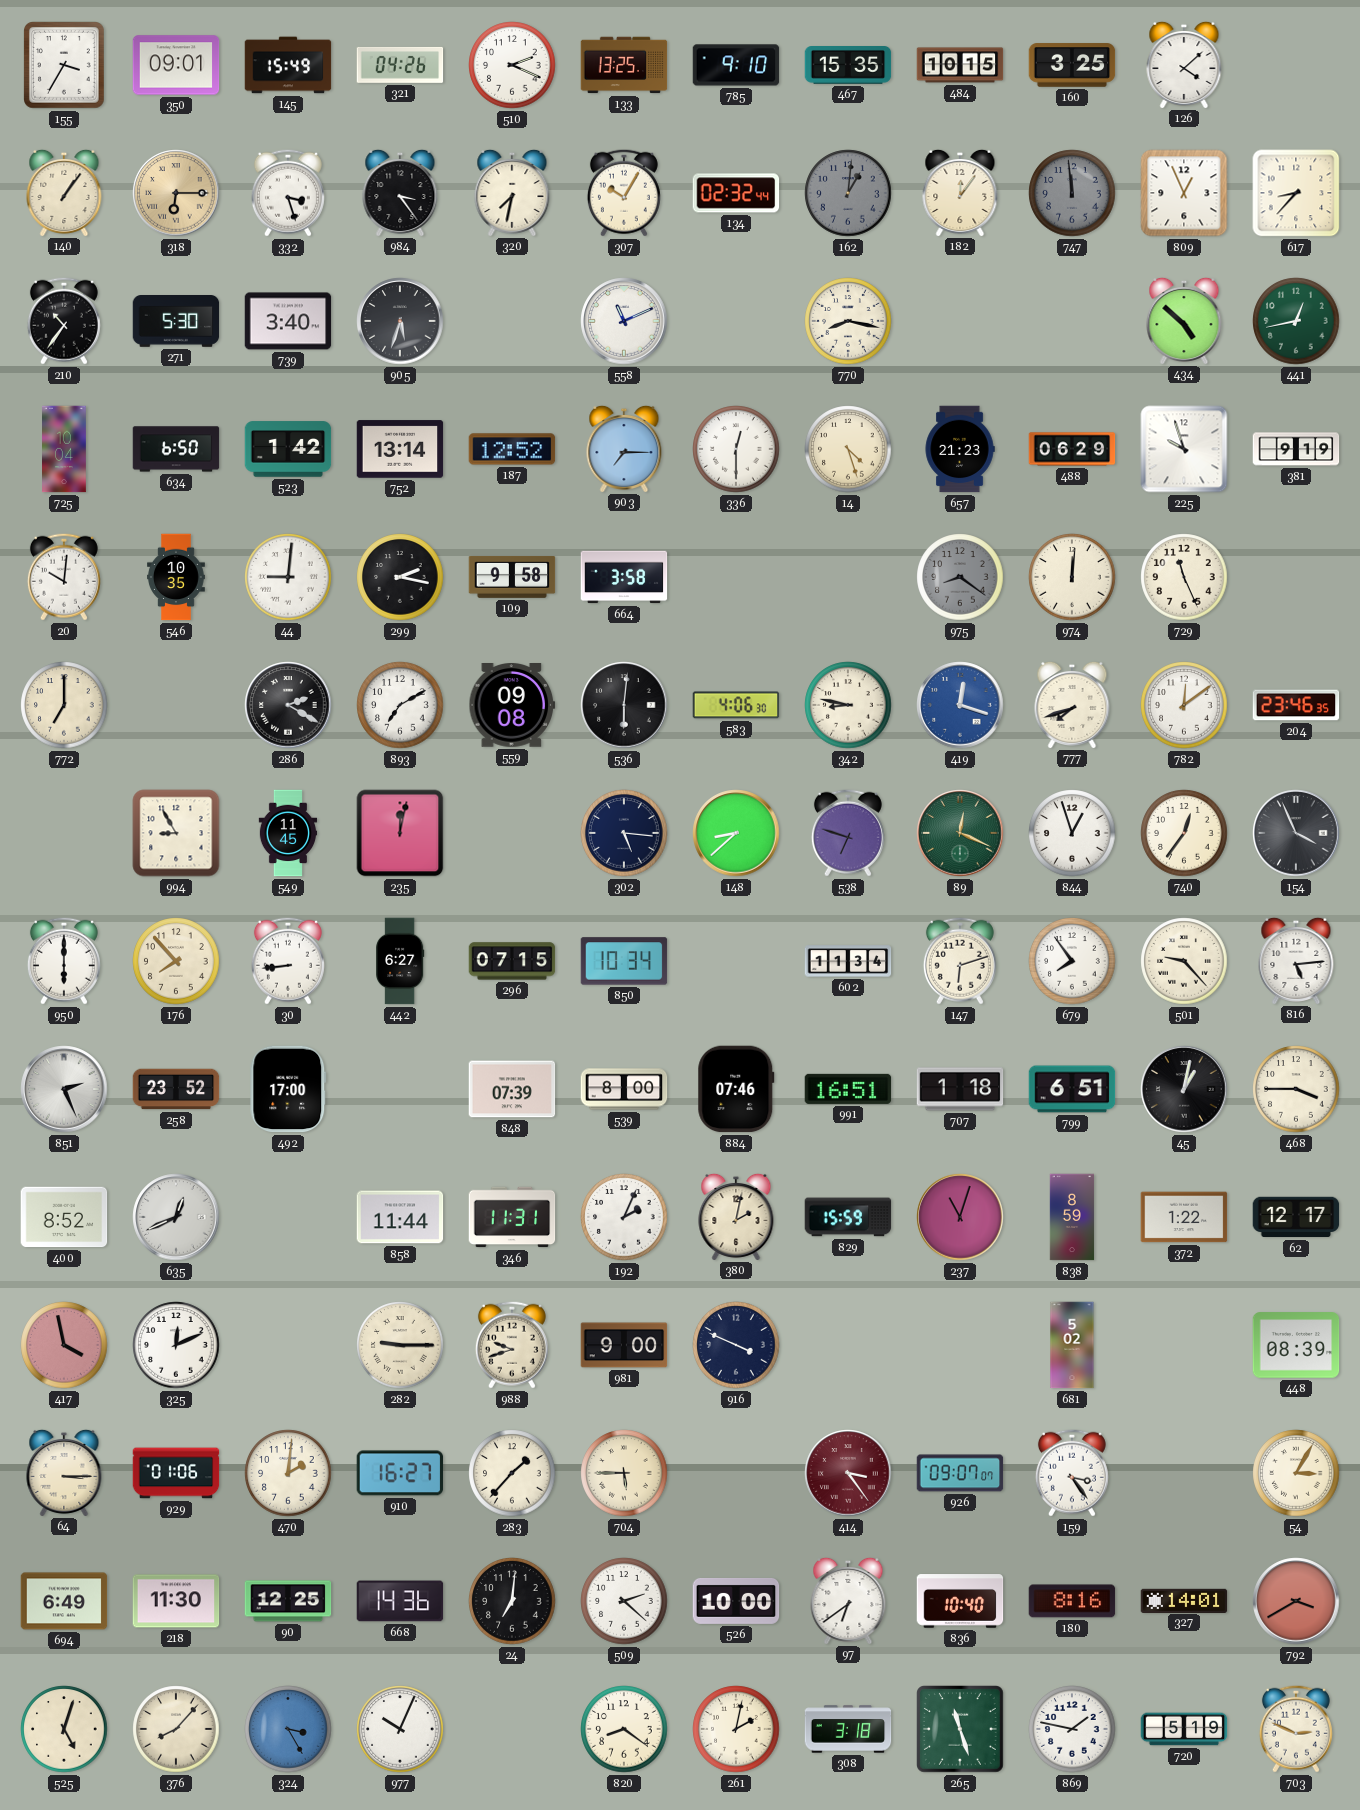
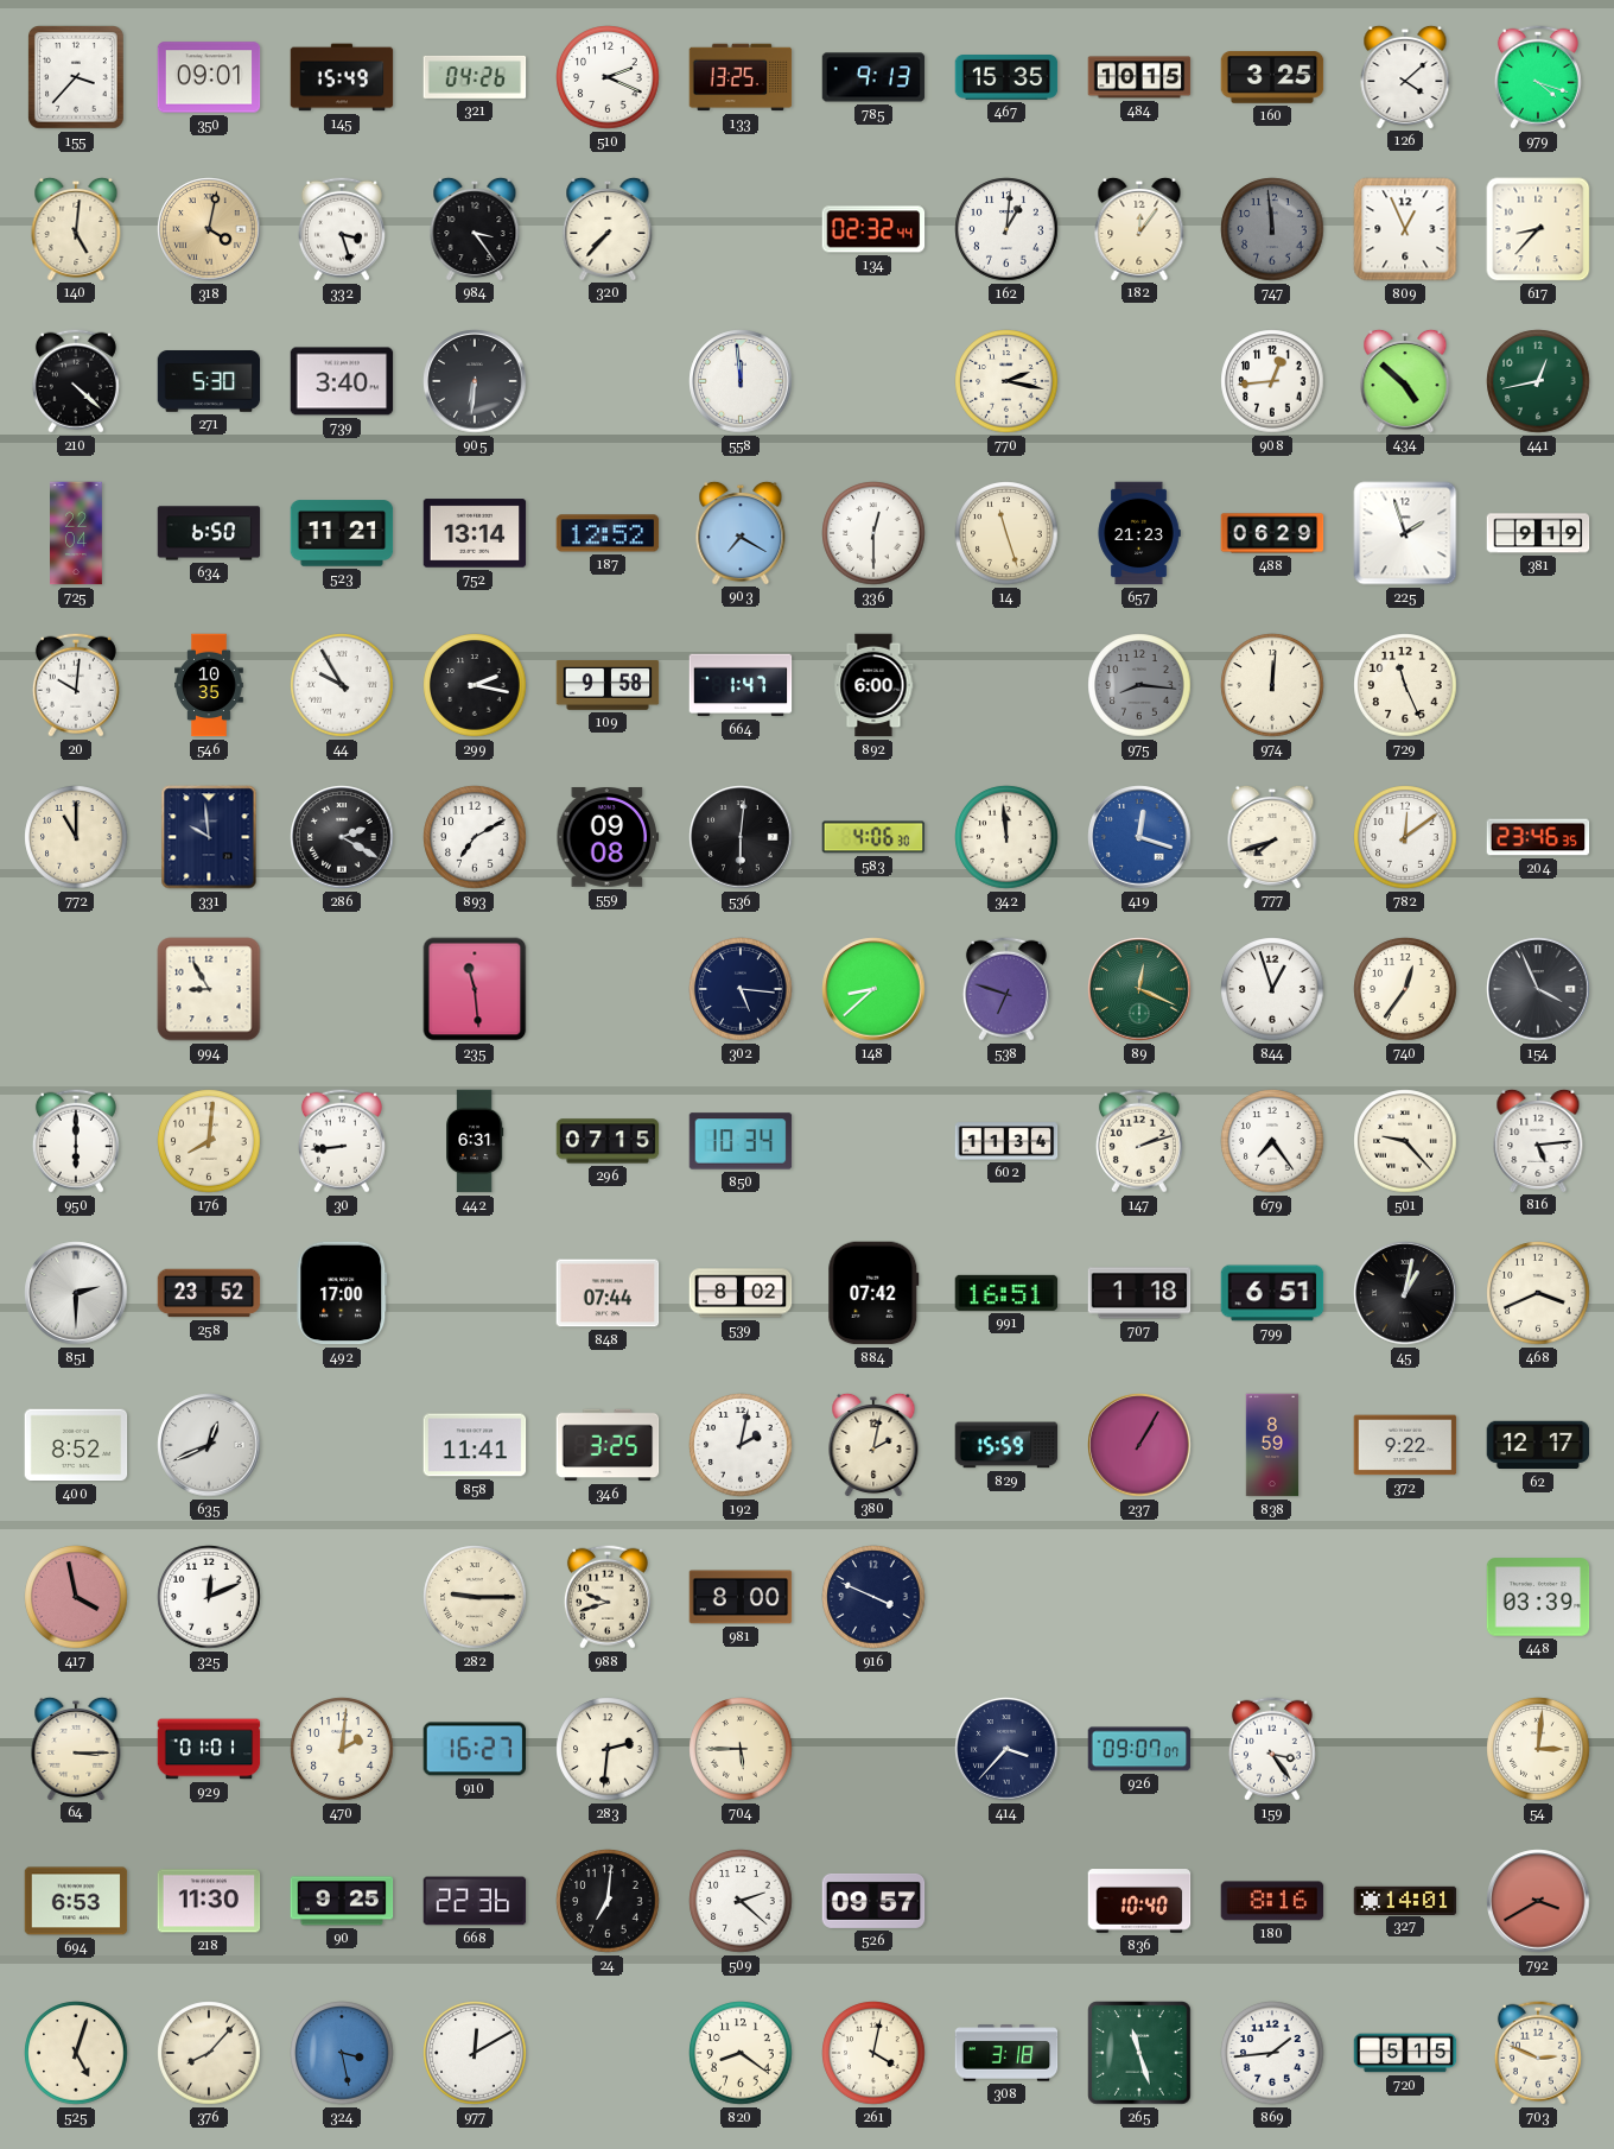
155: 3:35 -> 3:37 (77, 78)
785: 9:10 -> 9:13 (873, 77)
979: none -> 4:18 (1538, 77)
140: 1:06 -> 5:01 (76, 228)
318: 6:15 -> 4:02 (209, 229)
320: 7:32 -> 7:37 (608, 228)
307: 10:05 -> none (624, 193)
162 dial: grey -> white (1006, 229)
210: 10:36 -> 4:22 (76, 381)
905: 5:33 -> 6:31 (475, 381)
558: 11:11 -> 11:59 (741, 381)
770: 8:17 -> 2:17 (1006, 381)
908: none -> 12:44 (1272, 381)
725: 10:04 -> 22:04 (76, 533)
523: 1:42 -> 11:21 (342, 533)
903: 7:15 -> 7:20 (741, 532)
14: 4:27 -> 11:27 (1006, 533)
225: 9:57 -> 1:57 (1405, 533)
44: 9:01 -> 9:55 (342, 685)
664: 3:58 -> 1:47 (741, 685)
892: none -> 6:00 (873, 685)
975: 8:21 -> 8:16 (1139, 685)
772: 7:00 -> 11:00 (76, 837)
331: none -> 9:59 (209, 837)
342: 8:47 -> 11:59 (1006, 837)
549: 11:45 -> none (288, 833)
235: 12:02 -> 11:29 (475, 989)
176: 7:53 -> 8:01 (209, 1141)
442: 6:27 -> 6:31 (475, 1141)
147: 6:12 -> 2:12 (1139, 1141)
679: 7:54 -> 7:24 (1272, 1141)
851: 2:26 -> 2:30 (76, 1293)
848: 07:39 -> 07:44 (608, 1293)
539: 8:00 -> 8:02 (741, 1293)
884: 07:46 -> 07:42 (873, 1293)
468: 3:45 -> 3:41 (1538, 1293)
858: 11:44 -> 11:41 (475, 1445)
346: 11:31 -> 3:25 (608, 1445)
192: 2:04 -> 2:02 (741, 1445)
237: 11:03 -> 1:05 (1139, 1445)
372: 1:22 -> 9:22 (1405, 1445)
981: 9:00 -> 8:00 (741, 1597)
681: 5:02 -> none (1072, 1345)
448: 08:39 -> 03:39 (1538, 1597)
929: 01:06 -> 01:01 (209, 1749)
283: 1:37 -> 2:31 (608, 1749)
414: 3:24 -> 3:37 (1006, 1749)
414 dial: burgundy -> navy (1006, 1749)
54: 3:05 -> 3:01 (1538, 1749)
694: 6:49 -> 6:53 (76, 1901)
90: 12:25 -> 9:25 (342, 1901)
668: 14:36 -> 22:36 (475, 1901)
526: 10:00 -> 09:57 (873, 1901)
97: 6:39 -> none (848, 1600)
324: 3:25 -> 3:28 (342, 2053)
977: 10:04 -> 12:10 (475, 2053)
261: 2:02 -> 4:02 (873, 2053)
869: 1:47 -> 1:44 (1272, 2053)
720: 5:19 -> 5:15 (1405, 2053)
